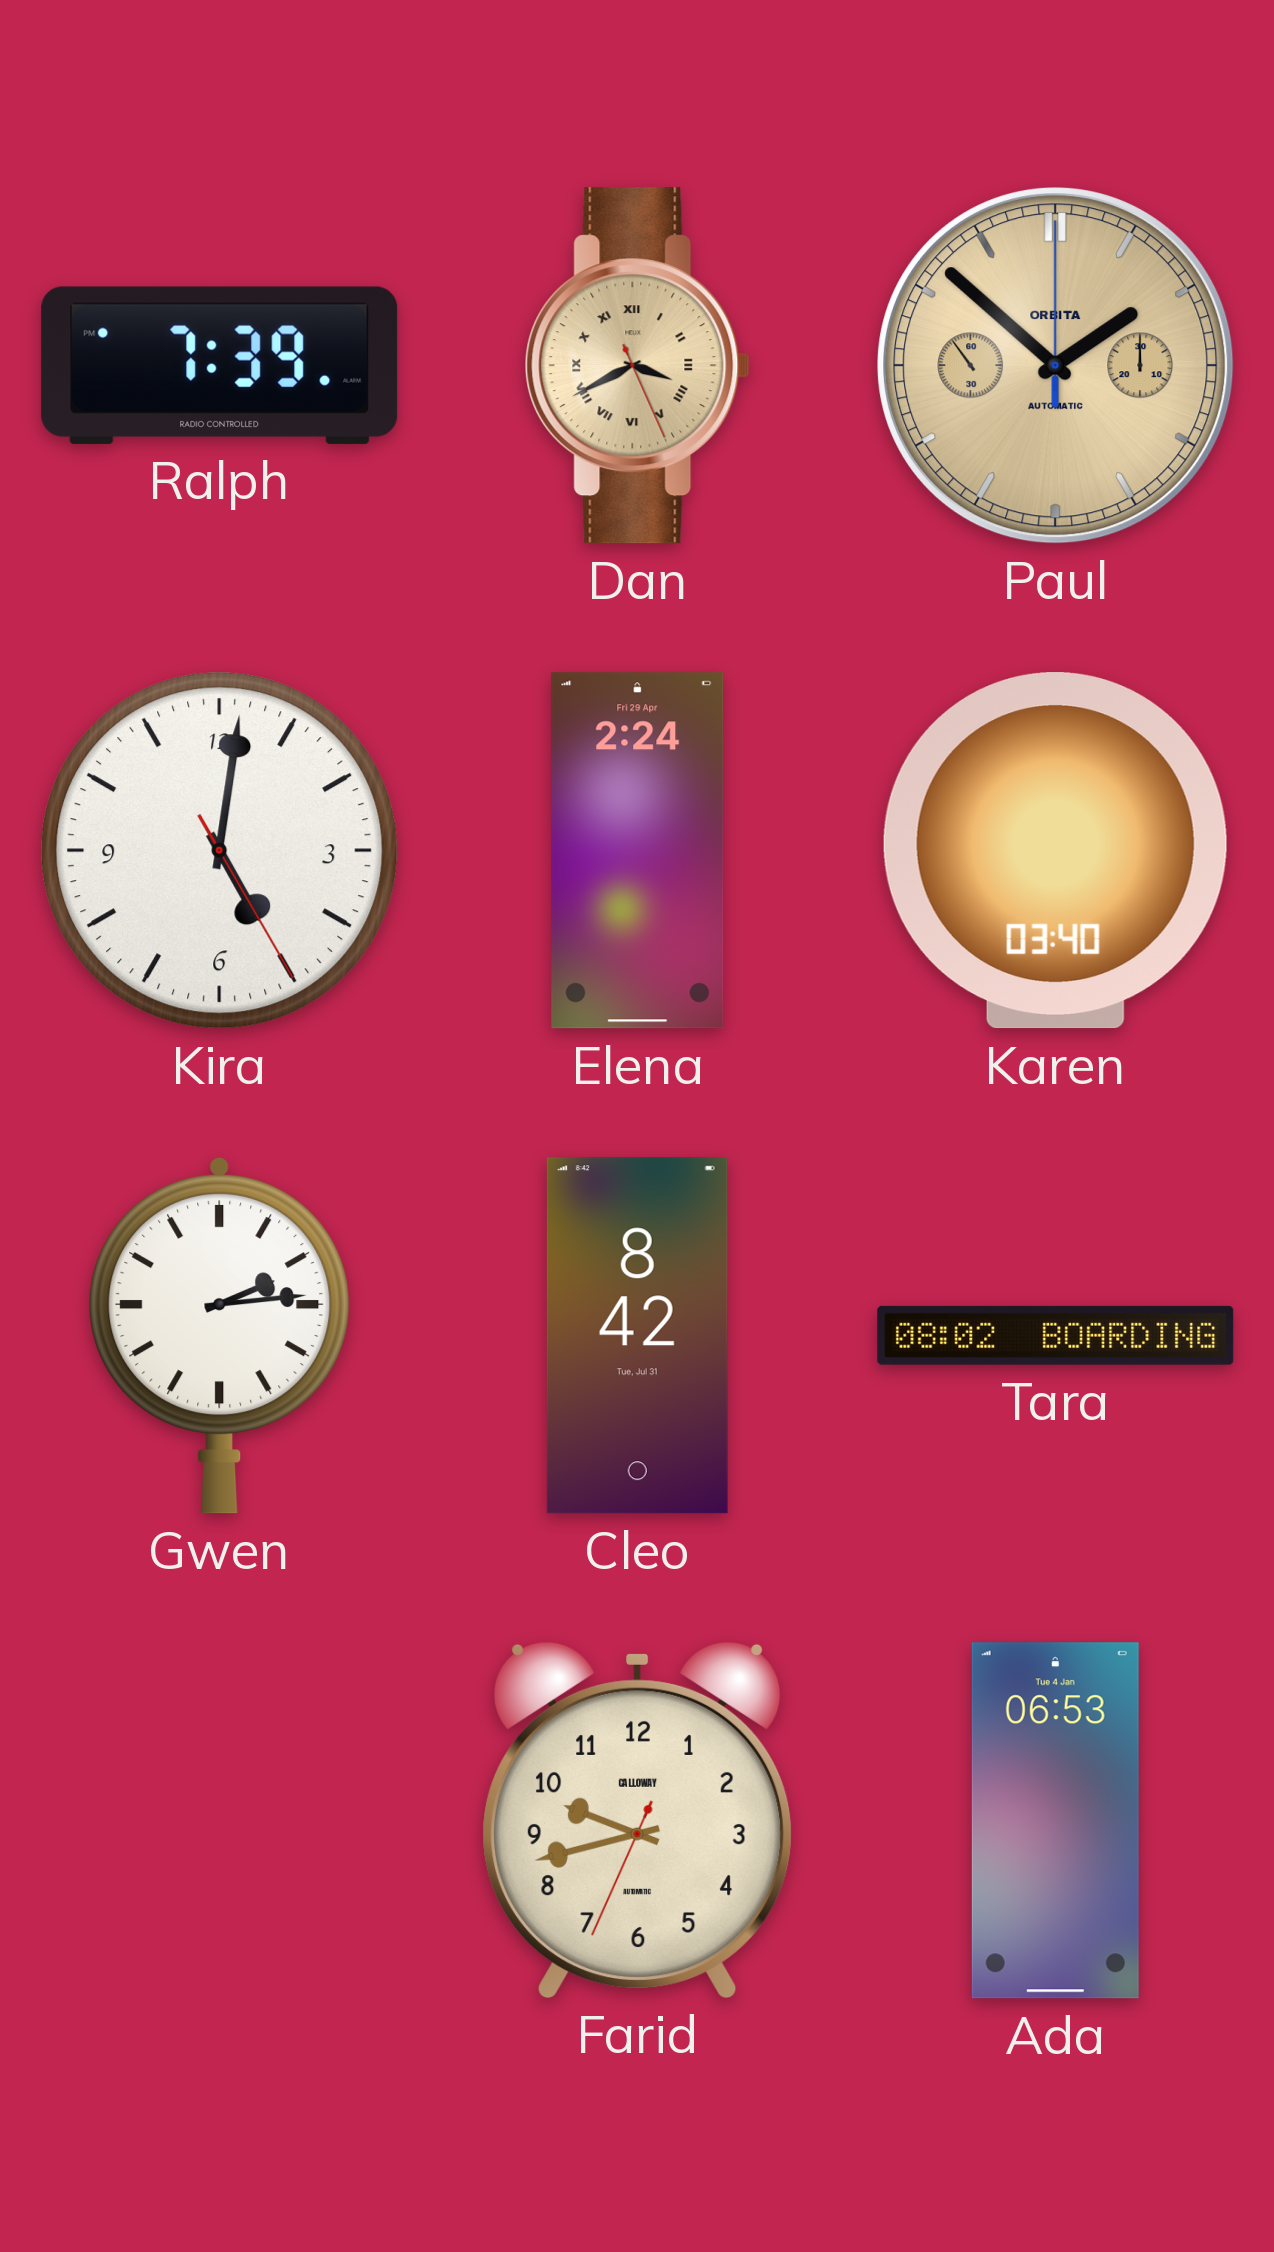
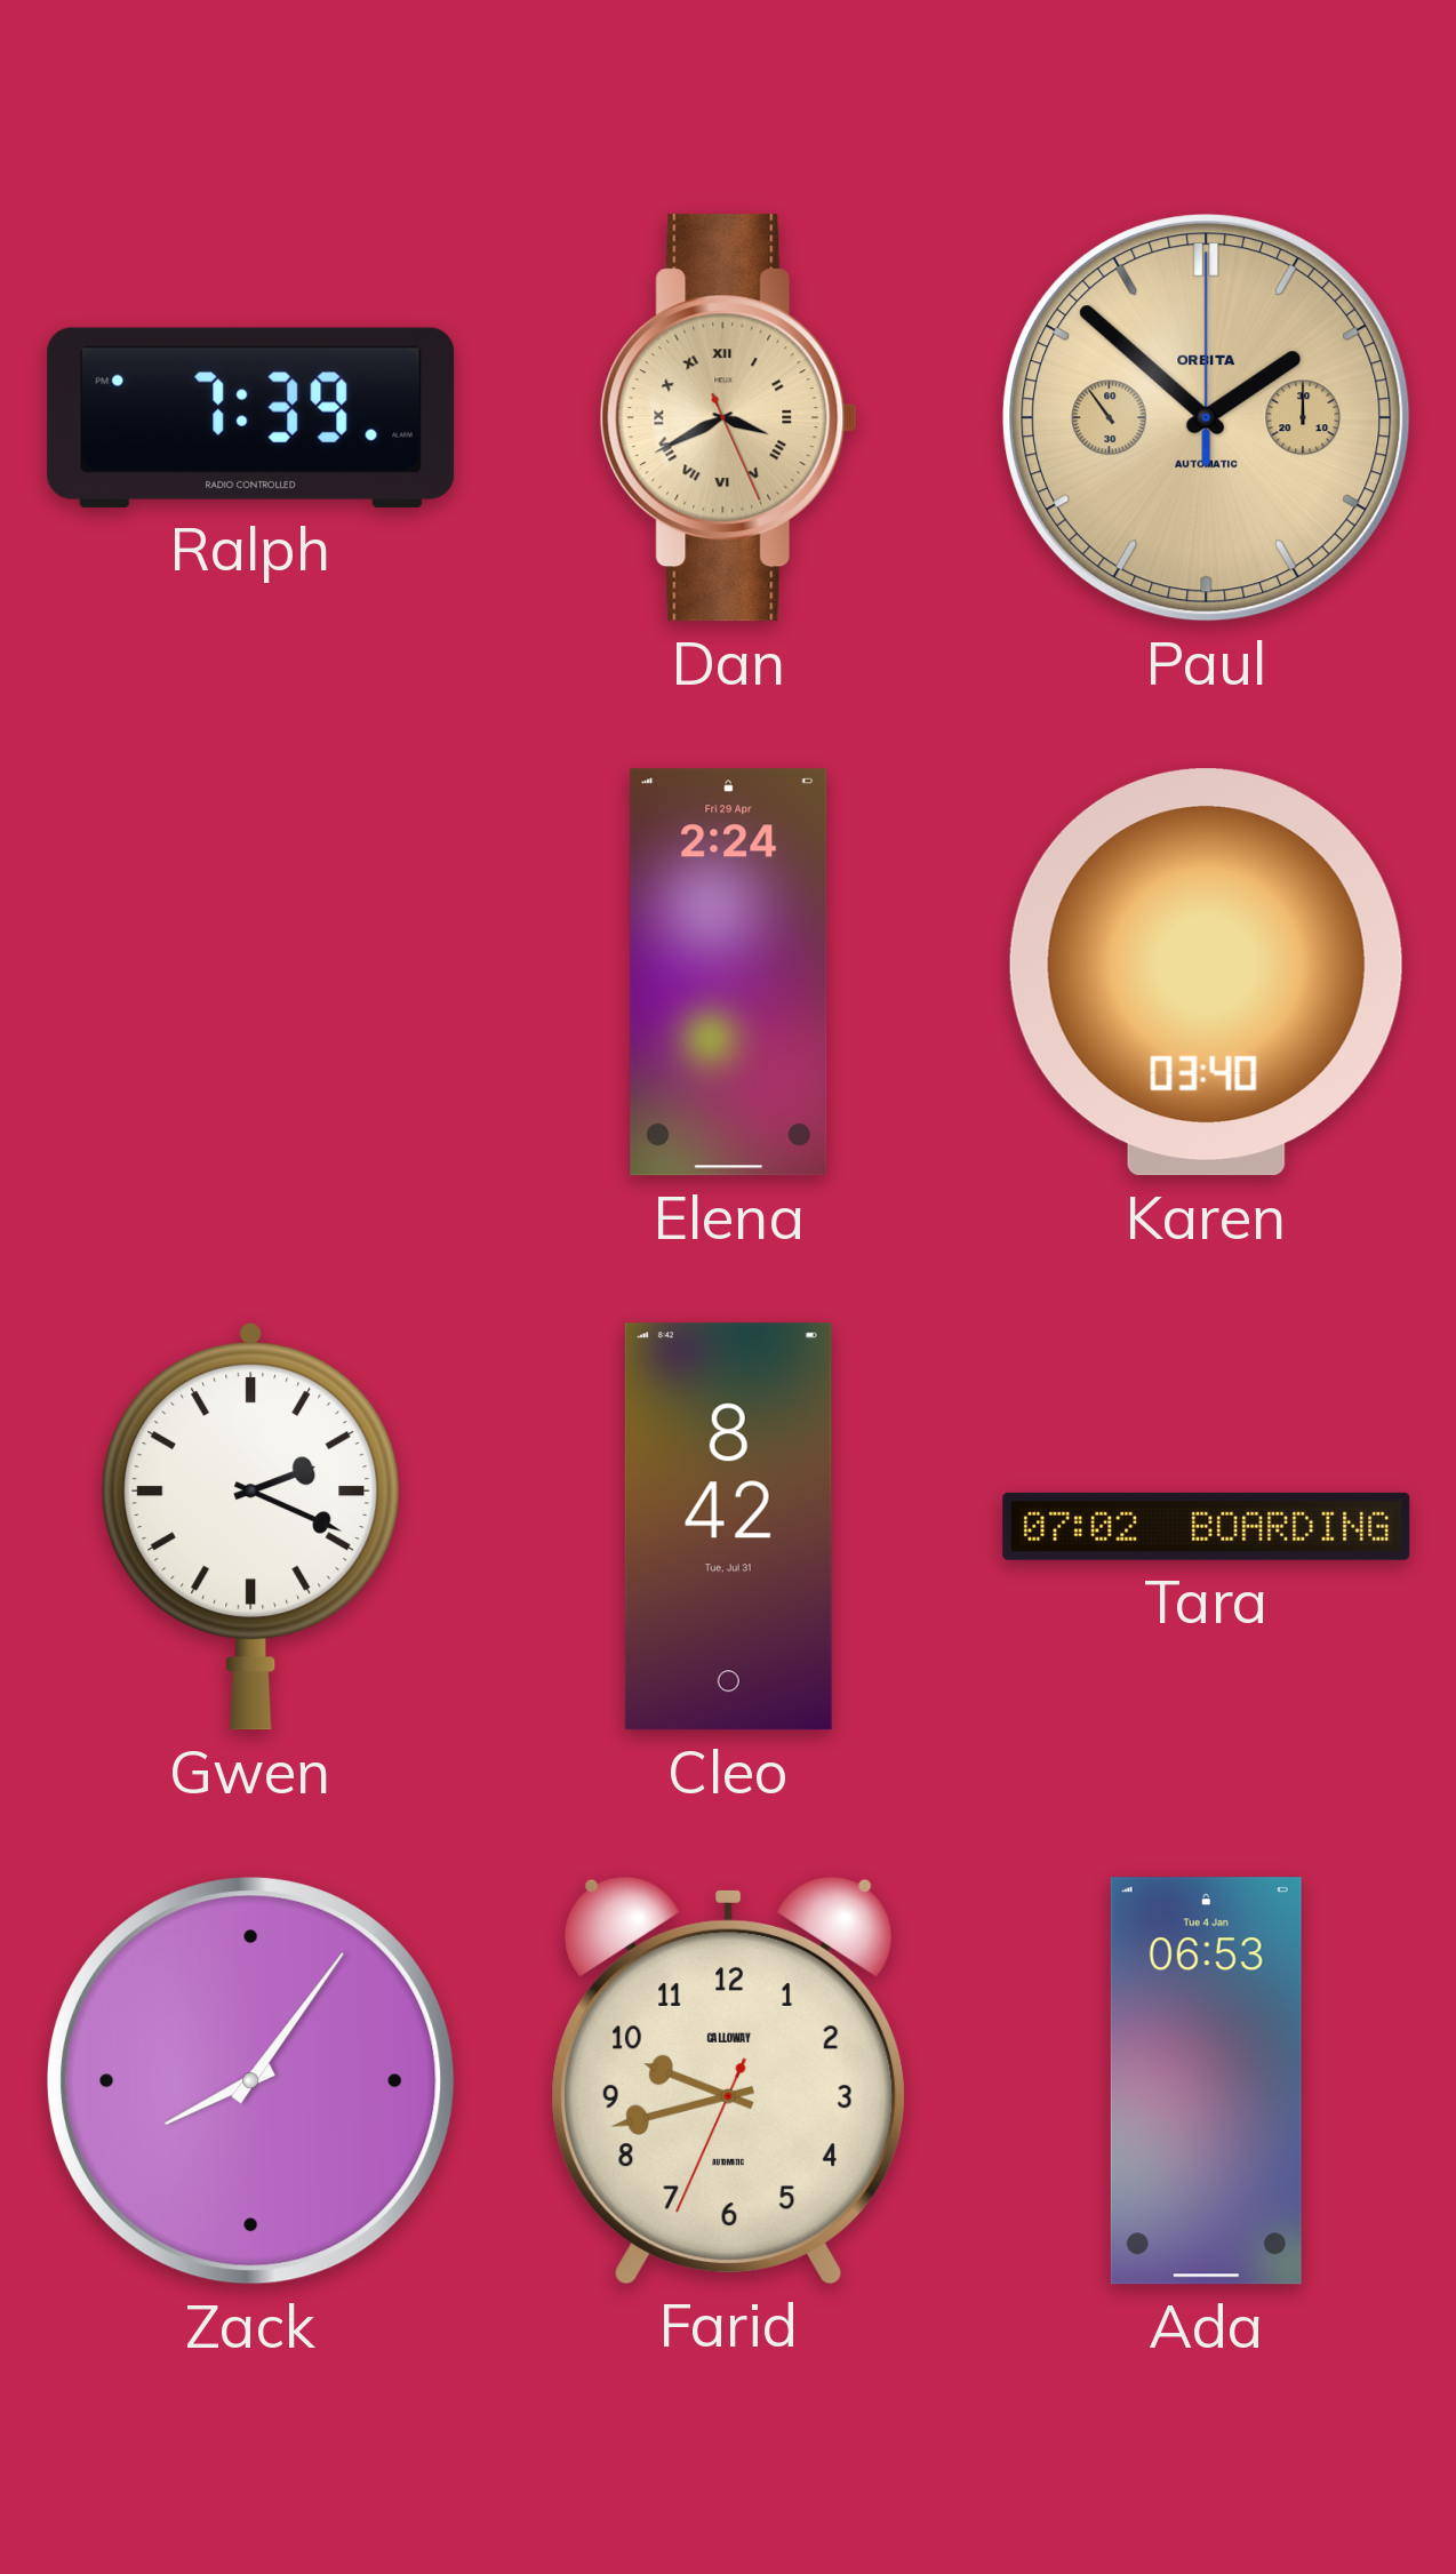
Kira: 5:01 -> none (220, 851)
Gwen: 2:14 -> 2:19 (251, 1526)
Tara: 08:02 -> 07:02 (1207, 1526)
Zack: none -> 8:06 (251, 2081)
